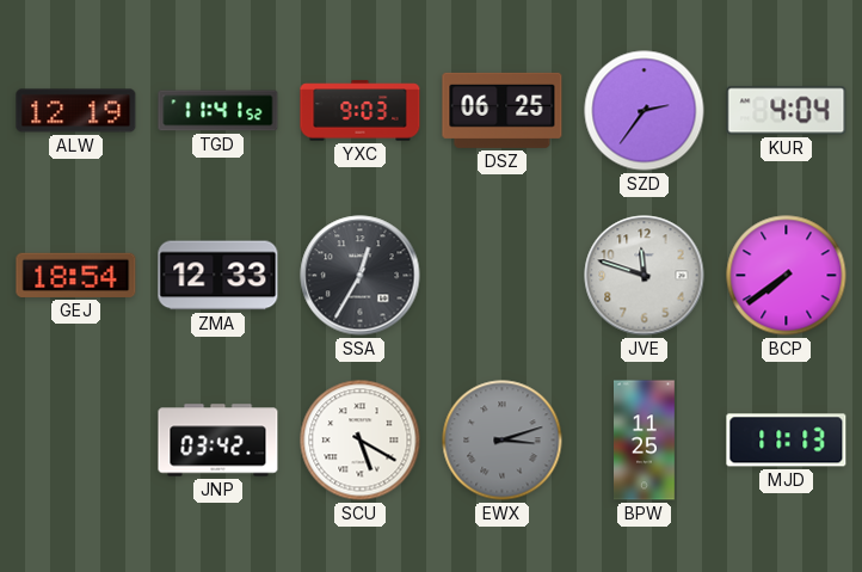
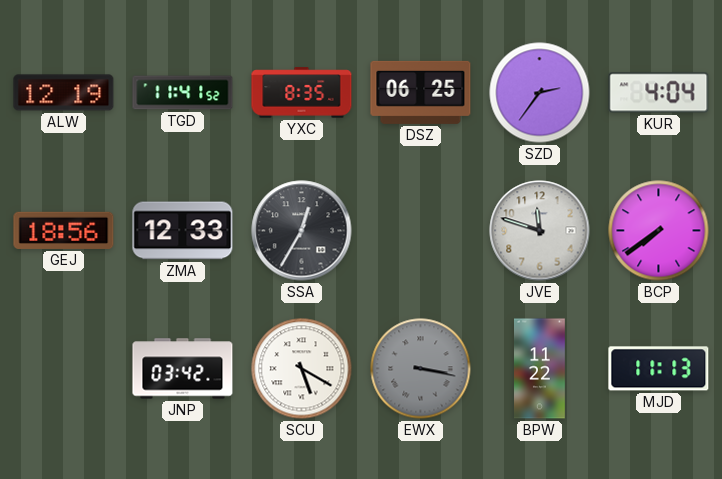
YXC: 9:03 -> 8:35 (302, 93)
GEJ: 18:54 -> 18:56 (64, 230)
EWX: 3:12 -> 3:17 (421, 369)
BPW: 11:25 -> 11:22 (540, 369)
